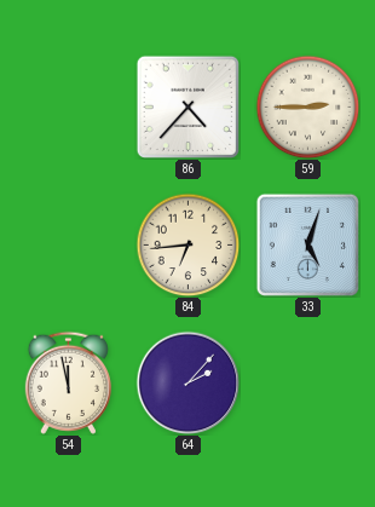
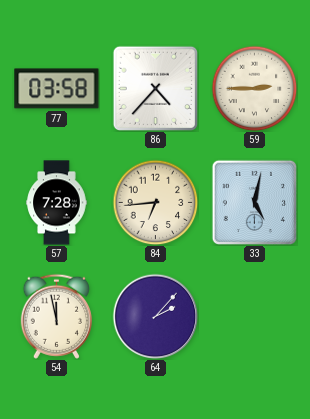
77: none -> 03:58 (57, 89)
57: none -> 7:28 (57, 203)
33: 5:03 -> 5:02 (254, 202)
